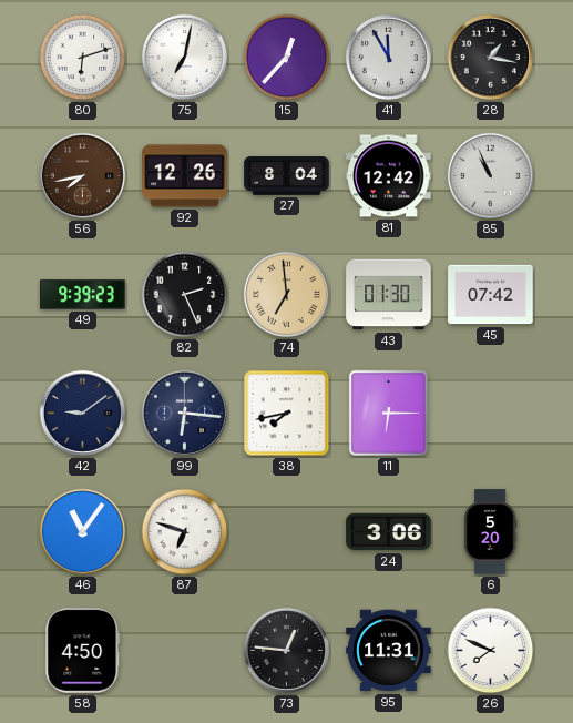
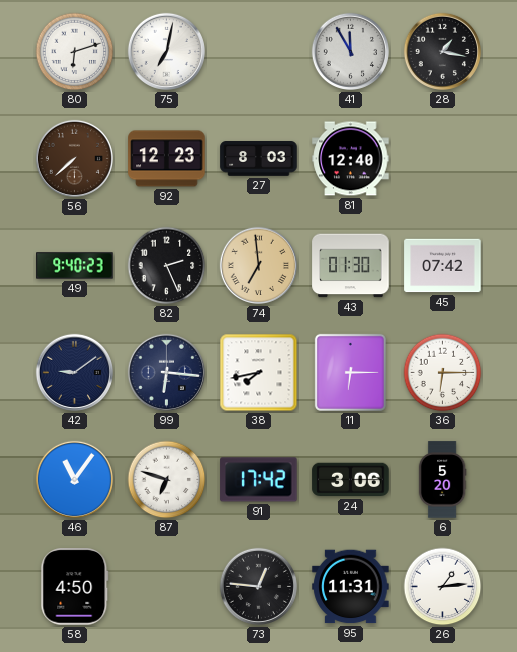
15: 12:37 -> none (287, 58)
56: 7:43 -> 7:38 (74, 158)
92: 12:26 -> 12:23 (167, 159)
27: 8:04 -> 8:03 (259, 159)
81: 12:42 -> 12:40 (351, 159)
85: 10:56 -> none (490, 175)
49: 9:39 -> 9:40 (75, 266)
36: none -> 6:15 (443, 373)
91: none -> 17:42 (259, 480)
26: 7:49 -> 1:14 (443, 587)
